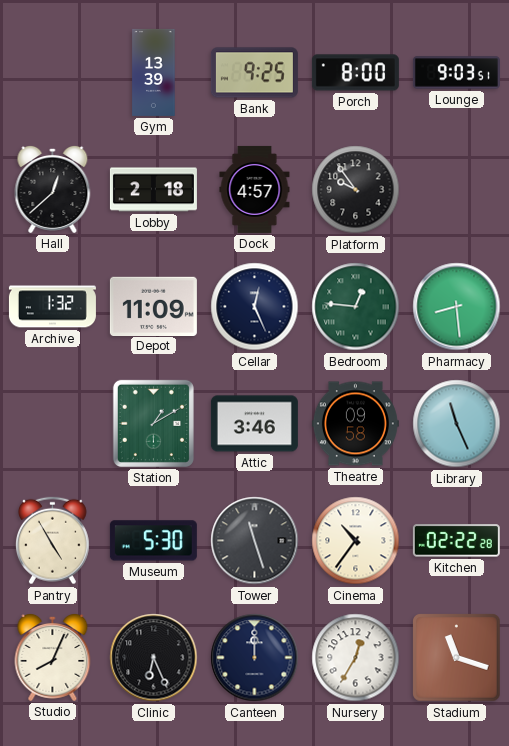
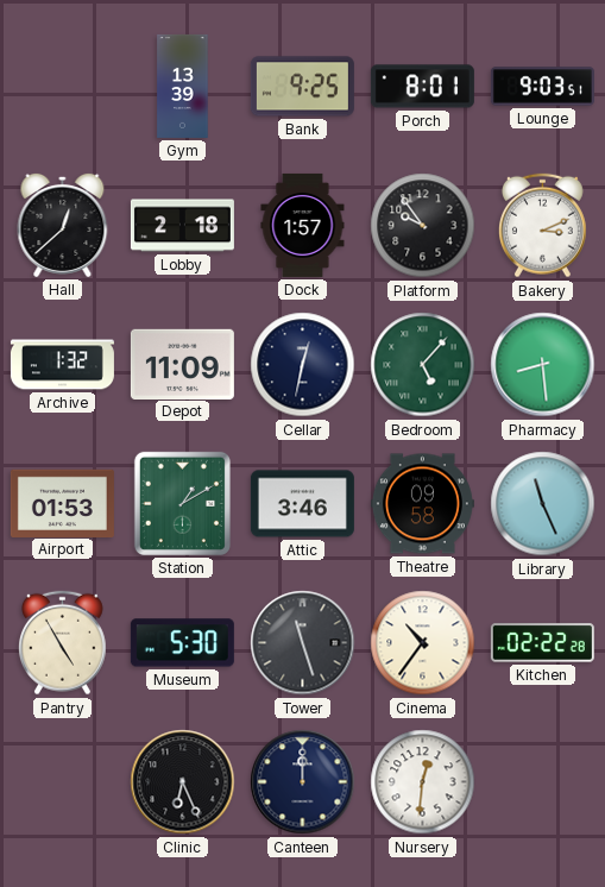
Porch: 8:00 -> 8:01 (422, 87)
Dock: 4:57 -> 1:57 (303, 225)
Bakery: none -> 3:11 (542, 226)
Cellar: 12:26 -> 12:32 (303, 365)
Bedroom: 12:46 -> 5:07 (423, 365)
Airport: none -> 01:53 (62, 503)
Studio: 8:04 -> none (53, 657)
Nursery: 12:35 -> 12:31 (423, 782)
Stadium: 11:18 -> none (457, 658)
